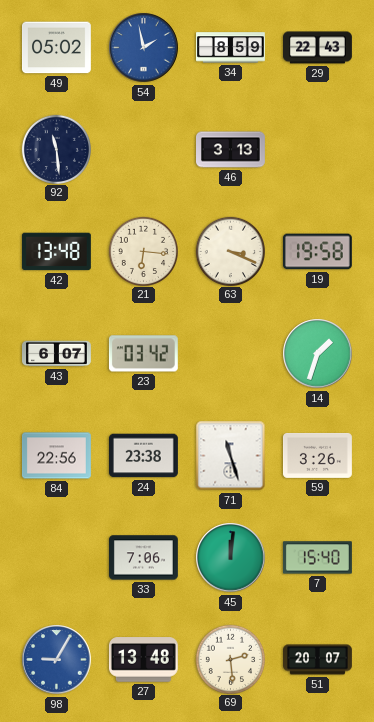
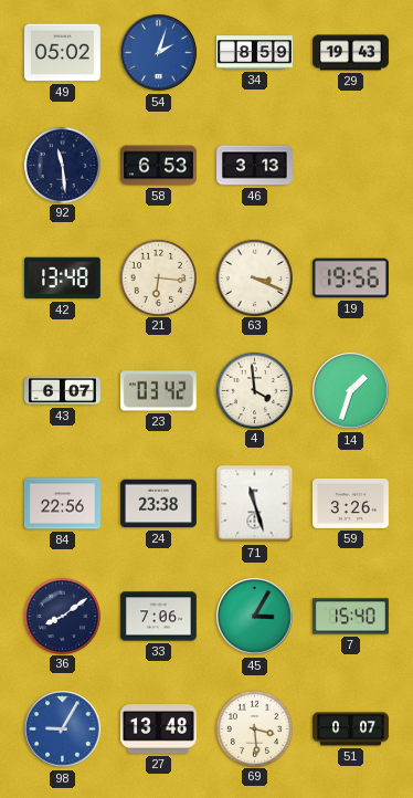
54: 1:58 -> 2:03 (159, 53)
29: 22:43 -> 19:43 (351, 53)
58: none -> 6:53 (159, 166)
19: 19:58 -> 19:56 (350, 279)
4: none -> 3:59 (254, 390)
36: none -> 8:09 (62, 616)
45: 12:01 -> 3:05 (255, 617)
69: 2:29 -> 3:29 (254, 728)
51: 20:07 -> 0:07 (351, 729)
